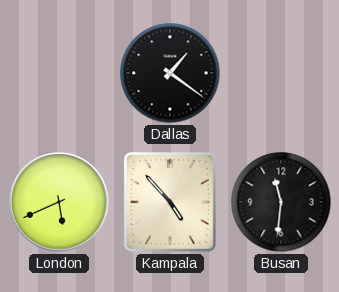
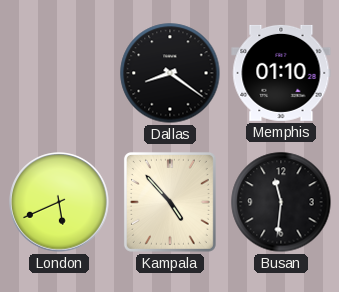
Dallas: 1:21 -> 8:21 (170, 73)
Memphis: none -> 01:10 (281, 73)
